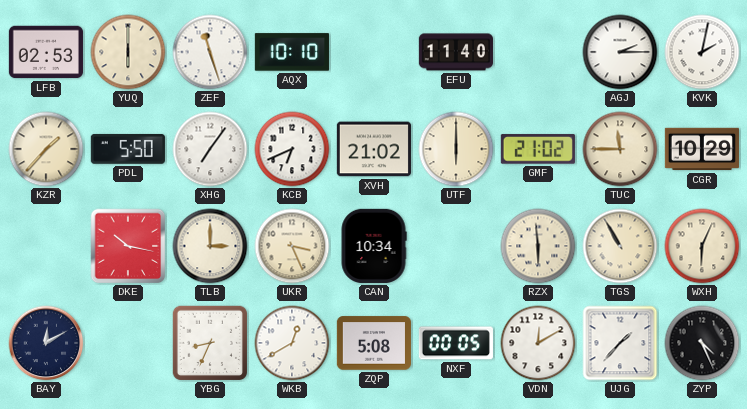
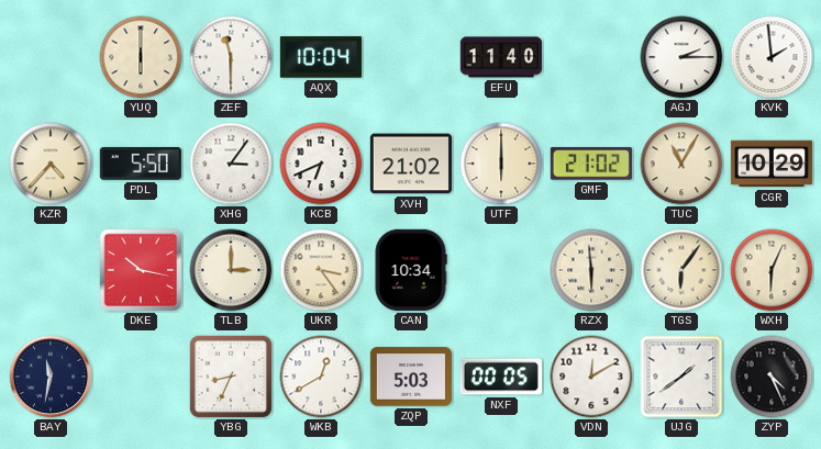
LFB: 02:53 -> none (46, 52)
ZEF: 11:27 -> 11:30 (231, 57)
AQX: 10:10 -> 10:04 (321, 57)
KVK: 2:02 -> 1:59 (772, 57)
KZR: 1:37 -> 4:37 (51, 164)
XHG: 7:06 -> 3:06 (231, 164)
TUC: 11:45 -> 11:05 (681, 164)
UKR: 3:26 -> 3:24 (321, 270)
TGS: 10:55 -> 6:06 (681, 270)
BAY: 12:10 -> 11:32 (51, 377)
ZQP: 5:08 -> 5:03 (411, 377)
UJG: 1:37 -> 1:39 (681, 377)
